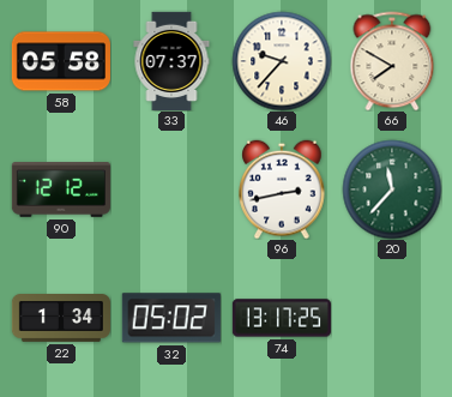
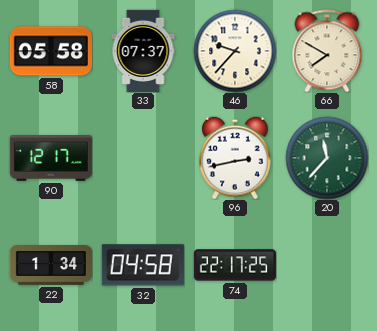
90: 12:12 -> 12:17 (51, 159)
32: 05:02 -> 04:58 (143, 265)
74: 13:17 -> 22:17 (235, 265)
